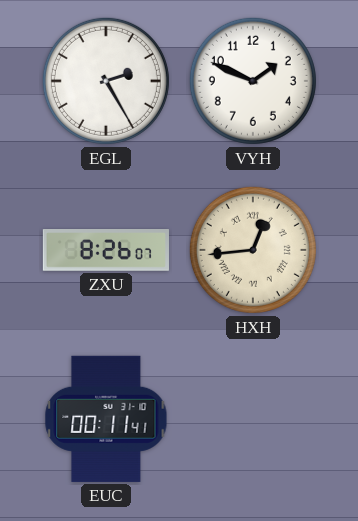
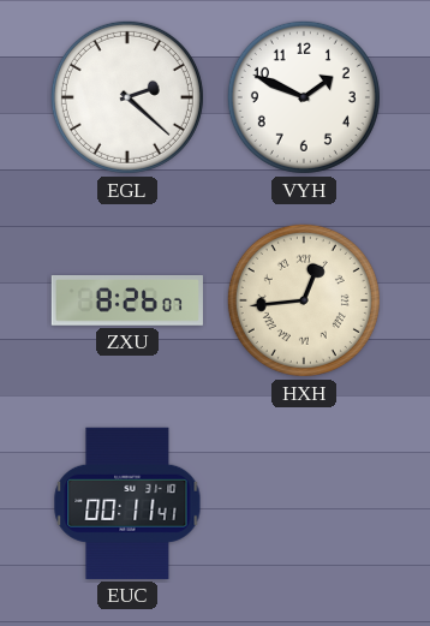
EGL: 2:25 -> 2:22 (127, 97)
